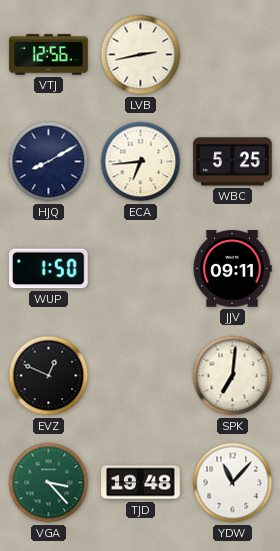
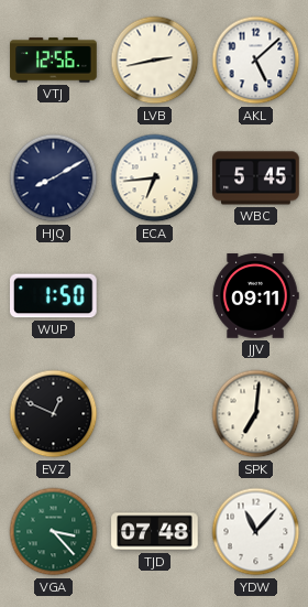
AKL: none -> 5:08 (256, 61)
WBC: 5:25 -> 5:45 (256, 178)
TJD: 19:48 -> 07:48 (155, 532)
